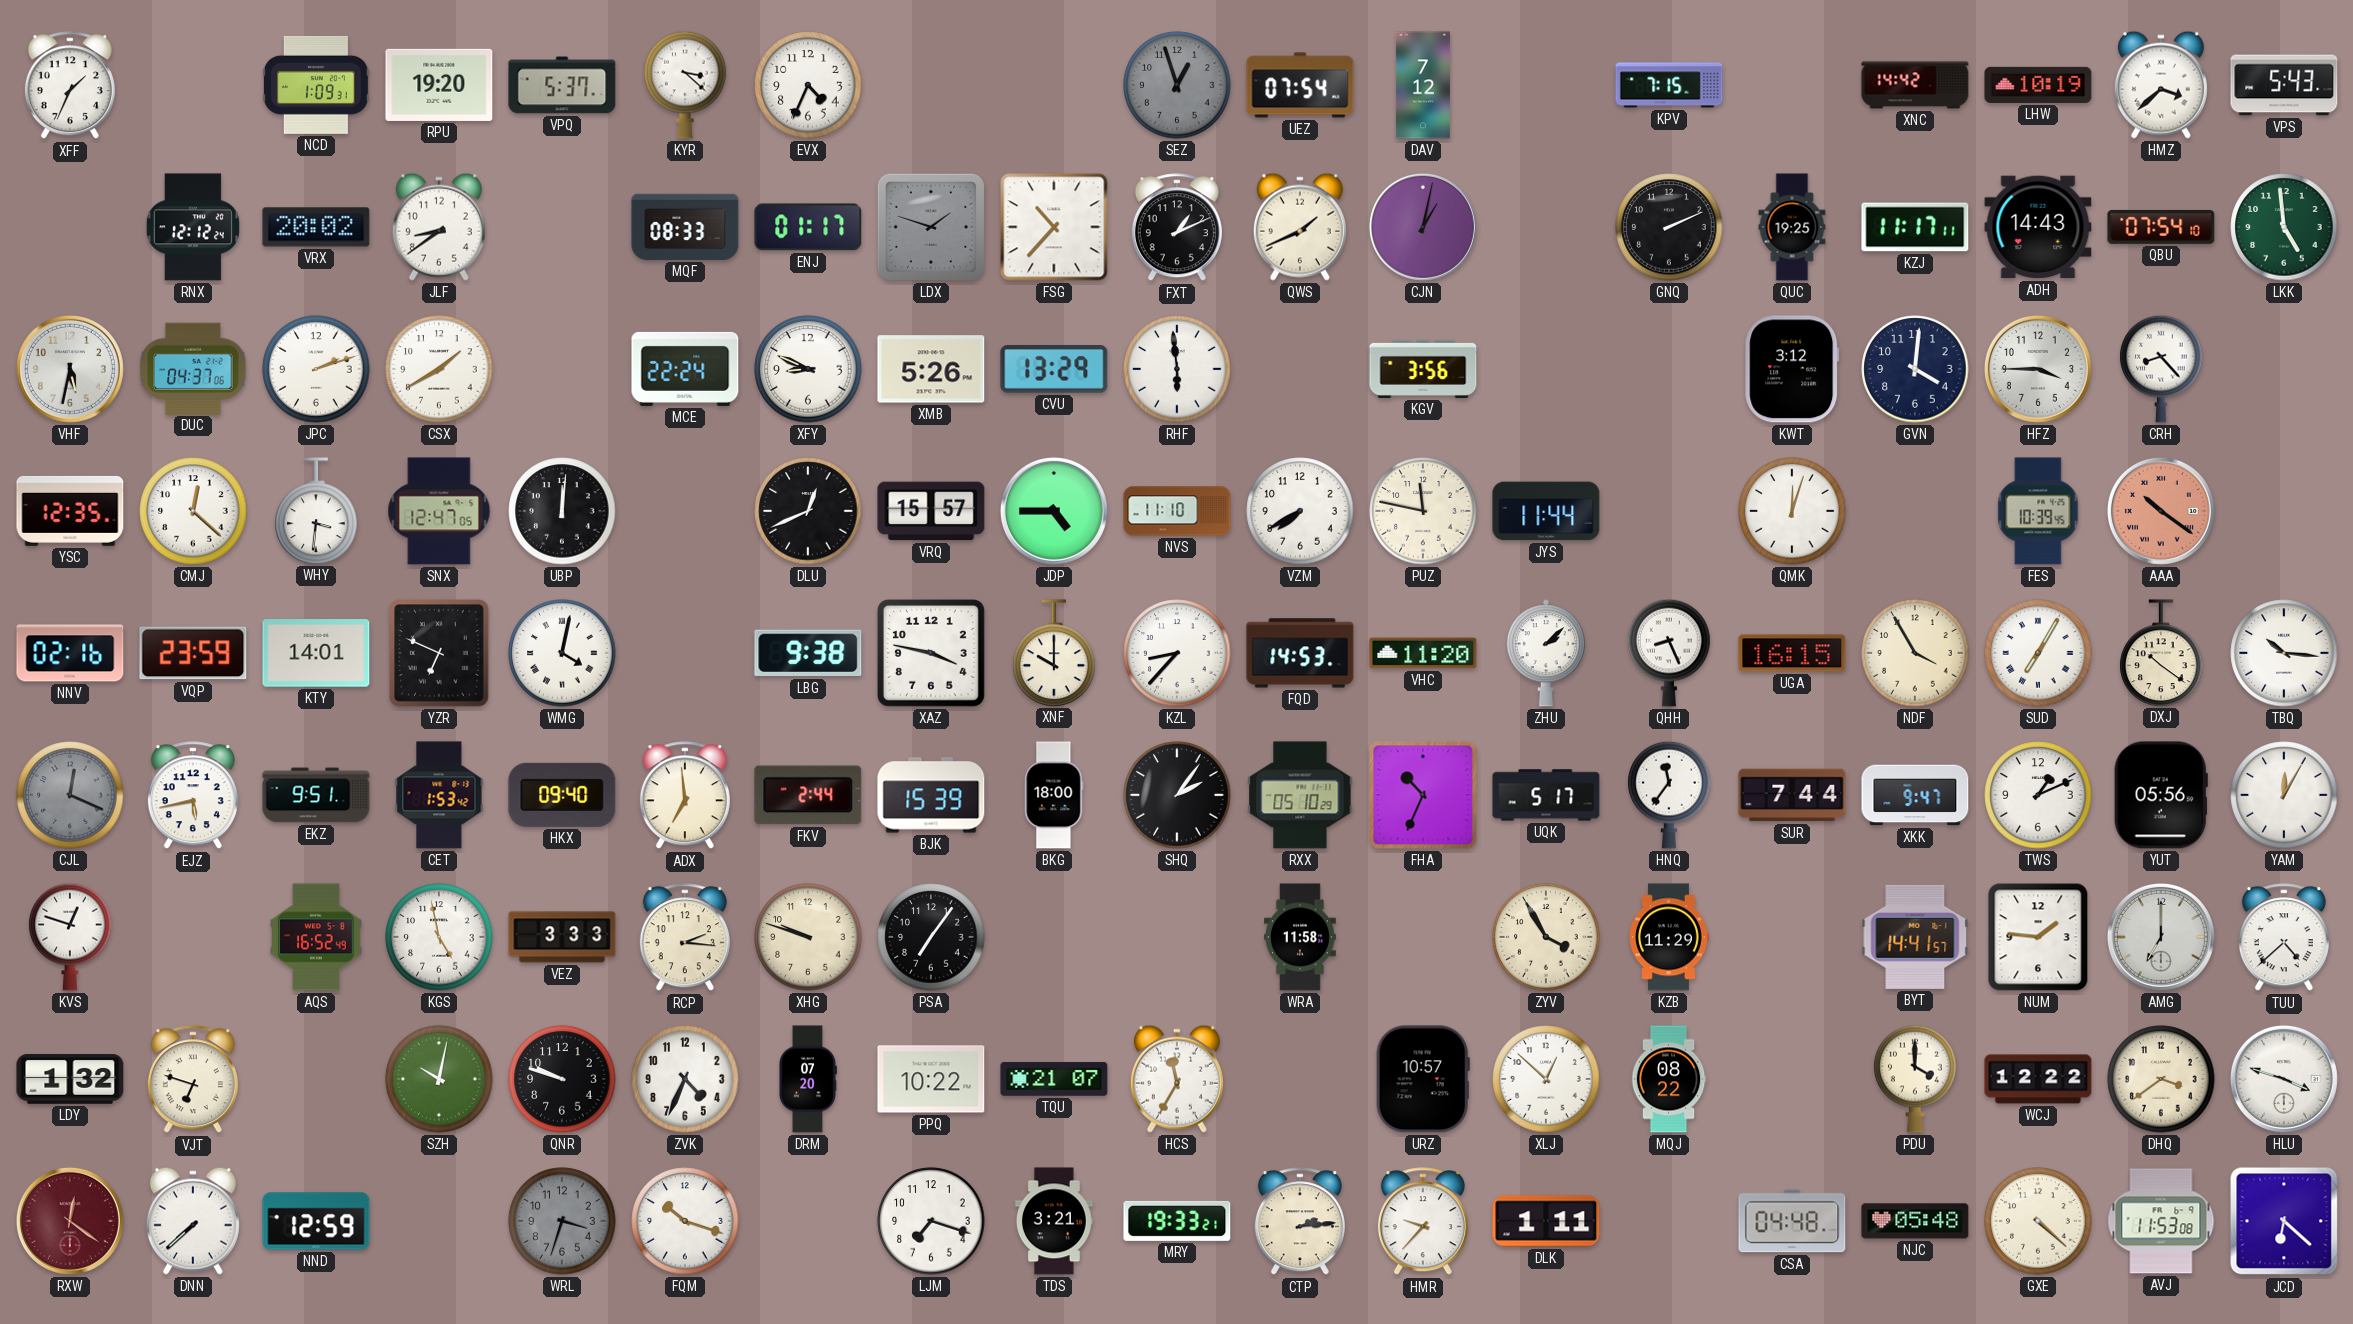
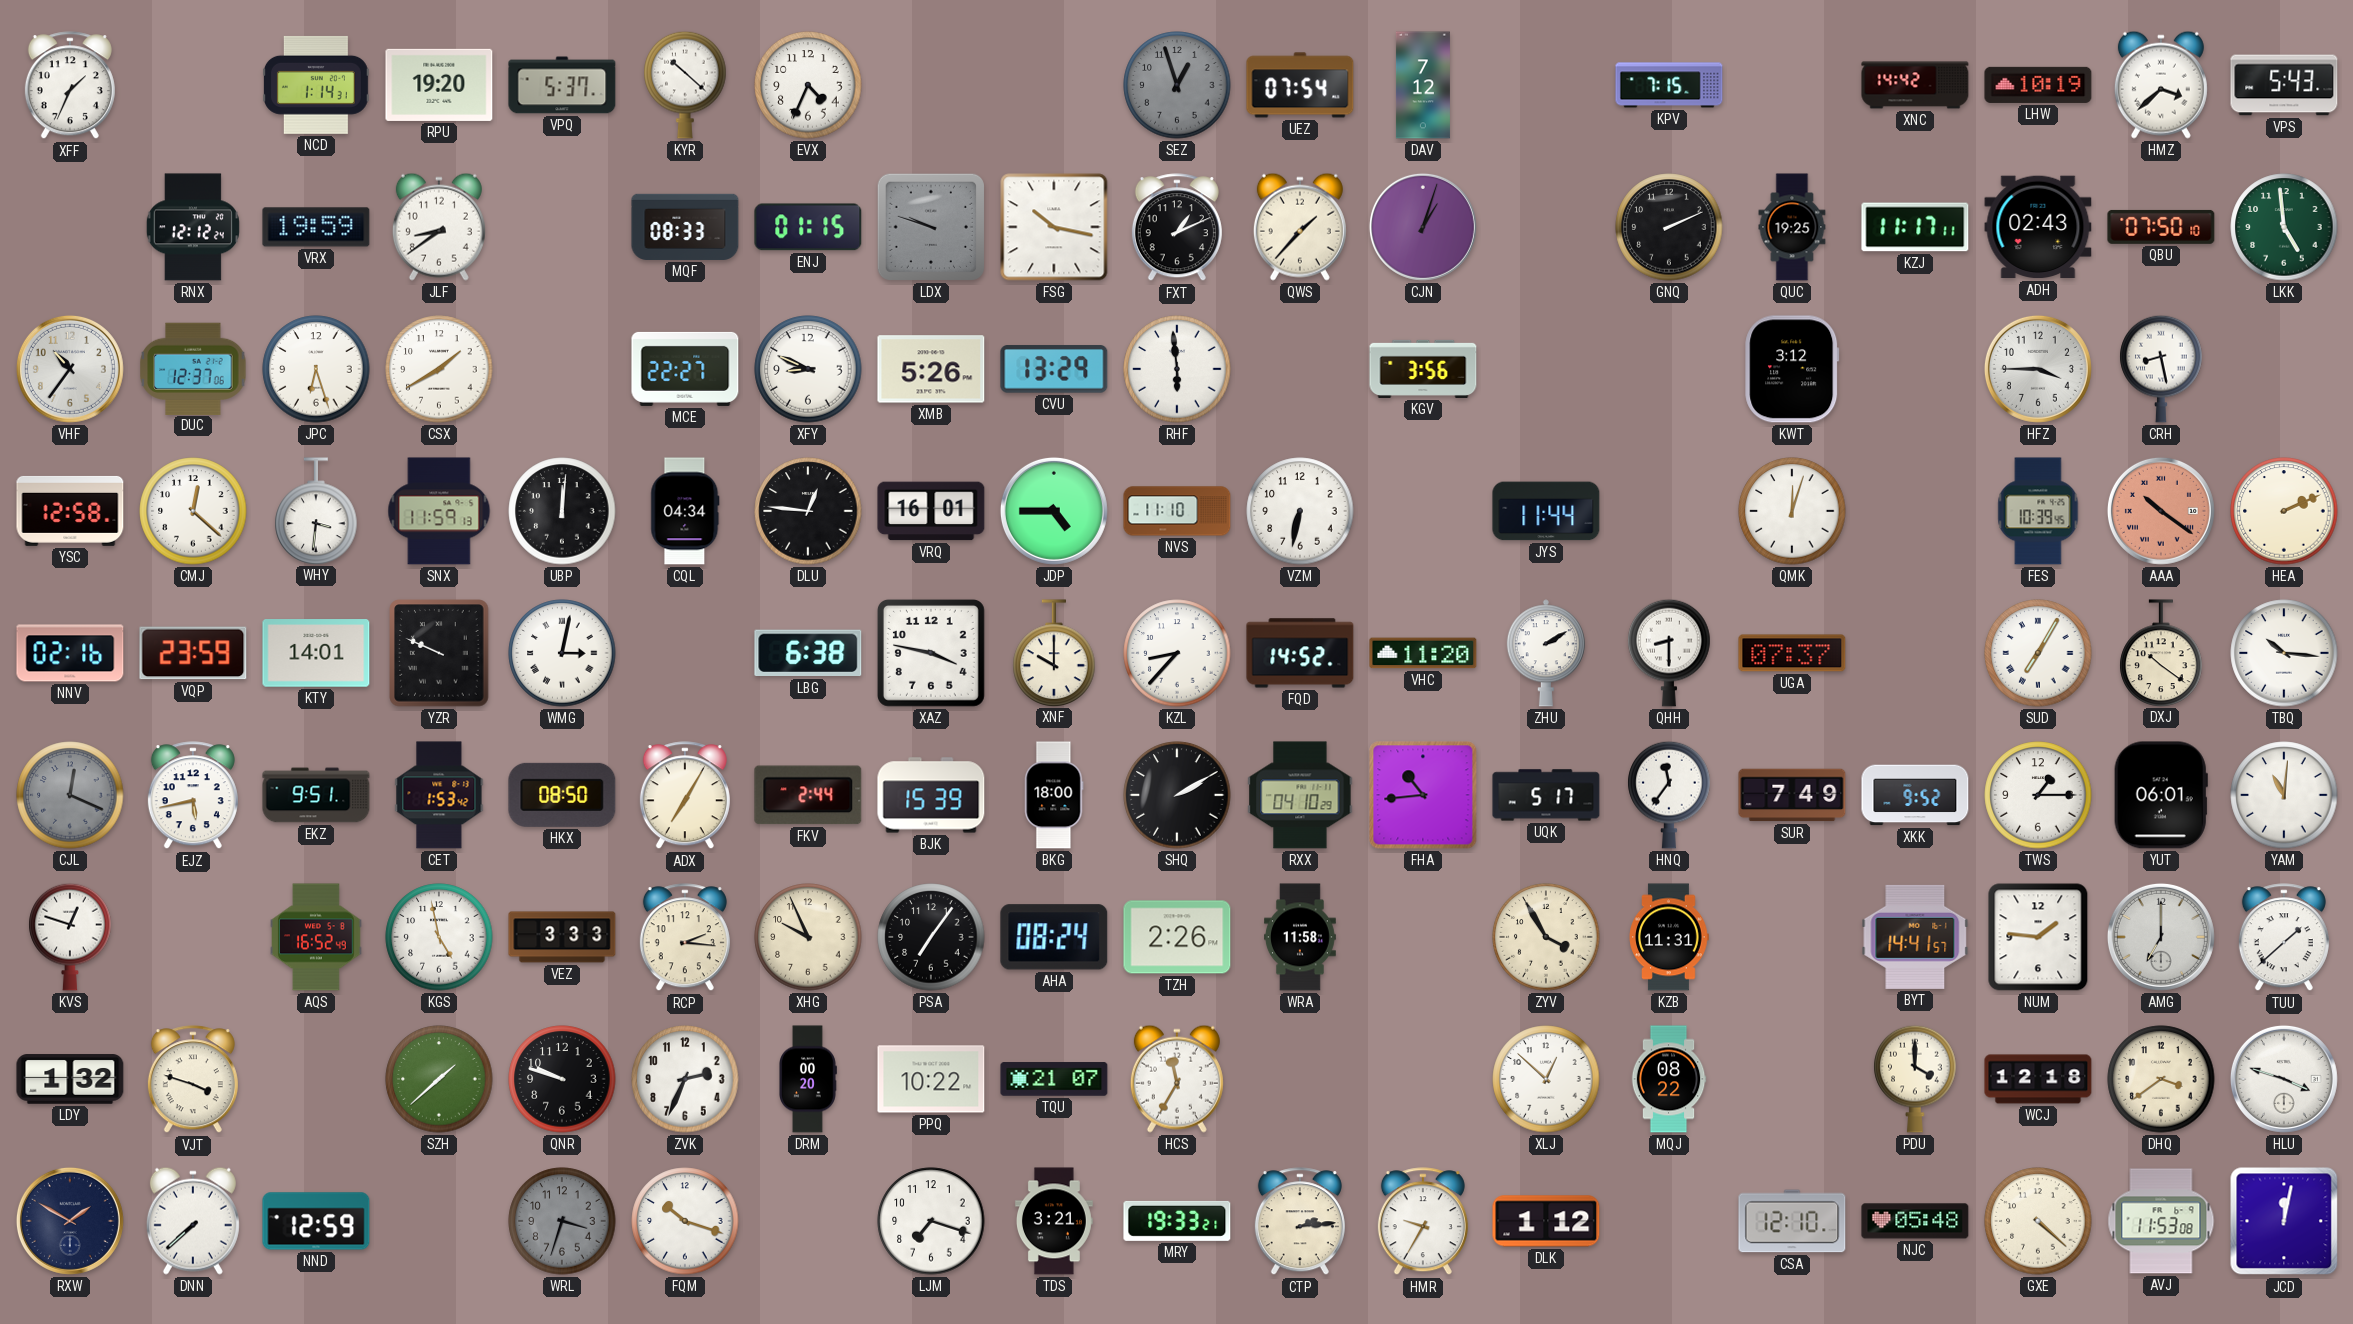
NCD: 1:09 -> 1:14 (316, 85)
KYR: 3:22 -> 10:22 (685, 85)
VRX: 20:02 -> 19:59 (316, 227)
ENJ: 01:17 -> 01:15 (808, 227)
LDX: 1:48 -> 9:48 (931, 227)
FSG: 10:37 -> 10:17 (1054, 227)
QWS: 1:41 -> 1:37 (1300, 227)
CJN: 1:02 -> 1:03 (1423, 227)
ADH: 14:43 -> 02:43 (2038, 227)
QBU: 07:54 -> 07:50 (2161, 227)
VHF: 5:32 -> 10:36 (70, 369)
DUC: 04:37 -> 12:37 (193, 368)
JPC: 2:12 -> 6:27 (316, 369)
MCE: 22:24 -> 22:27 (685, 369)
GVN: 4:01 -> none (1915, 369)
CRH: 8:23 -> 8:28 (2161, 369)
YSC: 12:35 -> 12:58 (70, 511)
SNX: 12:47 -> 11:59 (439, 511)
CQL: none -> 04:34 (685, 511)
DLU: 12:41 -> 12:46 (808, 511)
VRQ: 15:57 -> 16:01 (931, 511)
VZM: 7:40 -> 6:32 (1300, 511)
PUZ: 11:47 -> none (1423, 511)
HEA: none -> 2:11 (2284, 511)
YZR: 6:49 -> 9:49 (439, 653)
WMG: 4:02 -> 3:02 (562, 653)
LBG: 9:38 -> 6:38 (808, 653)
FQD: 14:53 -> 14:52 (1300, 653)
ZHU: 2:08 -> 2:10 (1546, 653)
QHH: 8:26 -> 8:30 (1669, 653)
UGA: 16:15 -> 07:37 (1792, 653)
NDF: 3:55 -> none (1915, 653)
HKX: 09:40 -> 08:50 (562, 795)
ADX: 6:59 -> 7:05 (685, 796)
SHQ: 2:06 -> 2:10 (1177, 795)
RXX: 05:10 -> 04:10 (1300, 795)
FHA: 10:34 -> 10:44 (1423, 795)
SUR: 7:44 -> 7:49 (1792, 795)
XKK: 9:47 -> 9:52 (1915, 795)
TWS: 1:11 -> 1:15 (2038, 795)
YUT: 05:56 -> 06:01 (2161, 795)
YAM: 12:05 -> 11:01 (2284, 795)
XHG: 9:48 -> 9:56 (808, 937)
AHA: none -> 08:24 (1054, 937)
TZH: none -> 2:26 (1177, 937)
KZB: 11:29 -> 11:31 (1669, 937)
TUU: 4:38 -> 1:38 (2284, 938)
VJT: 6:48 -> 3:48 (193, 1080)
SZH: 10:02 -> 1:38 (439, 1079)
ZVK: 4:34 -> 2:34 (685, 1079)
DRM: 07:20 -> 00:20 (808, 1079)
URZ: 10:57 -> none (1423, 1079)
WCJ: 12:22 -> 12:18 (2038, 1079)
RXW: 12:21 -> 1:50 (70, 1221)
RXW dial: burgundy -> navy (70, 1221)
HMR: 9:37 -> 9:35 (1423, 1222)
DLK: 1:11 -> 1:12 (1546, 1221)
CSA: 04:48 -> 12:10 (1792, 1221)
JCD: 6:22 -> 12:02 (2284, 1221)
